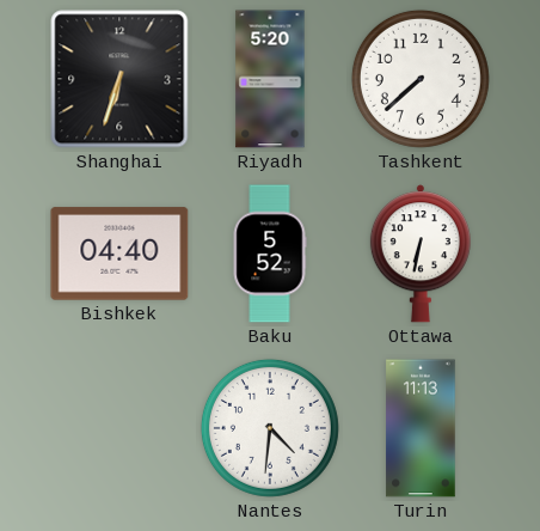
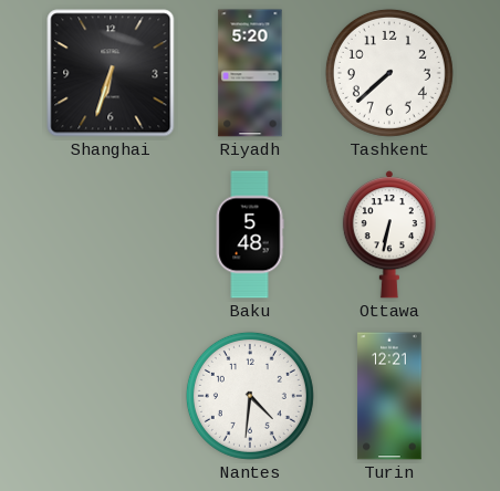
Bishkek: 04:40 -> none (119, 254)
Baku: 5:52 -> 5:48 (250, 234)
Turin: 11:13 -> 12:21 (389, 396)
